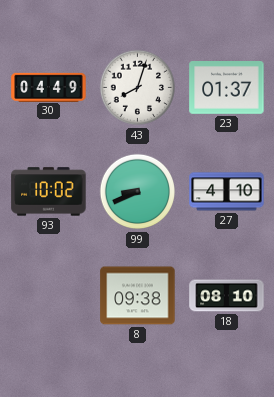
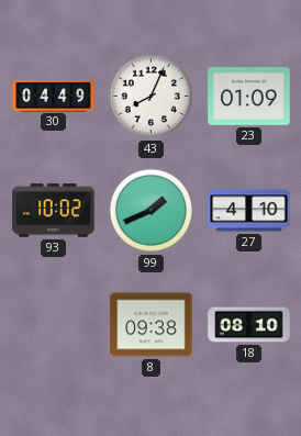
43: 8:03 -> 8:04 (152, 97)
23: 01:37 -> 01:09 (249, 97)
99: 8:41 -> 1:41 (152, 211)
